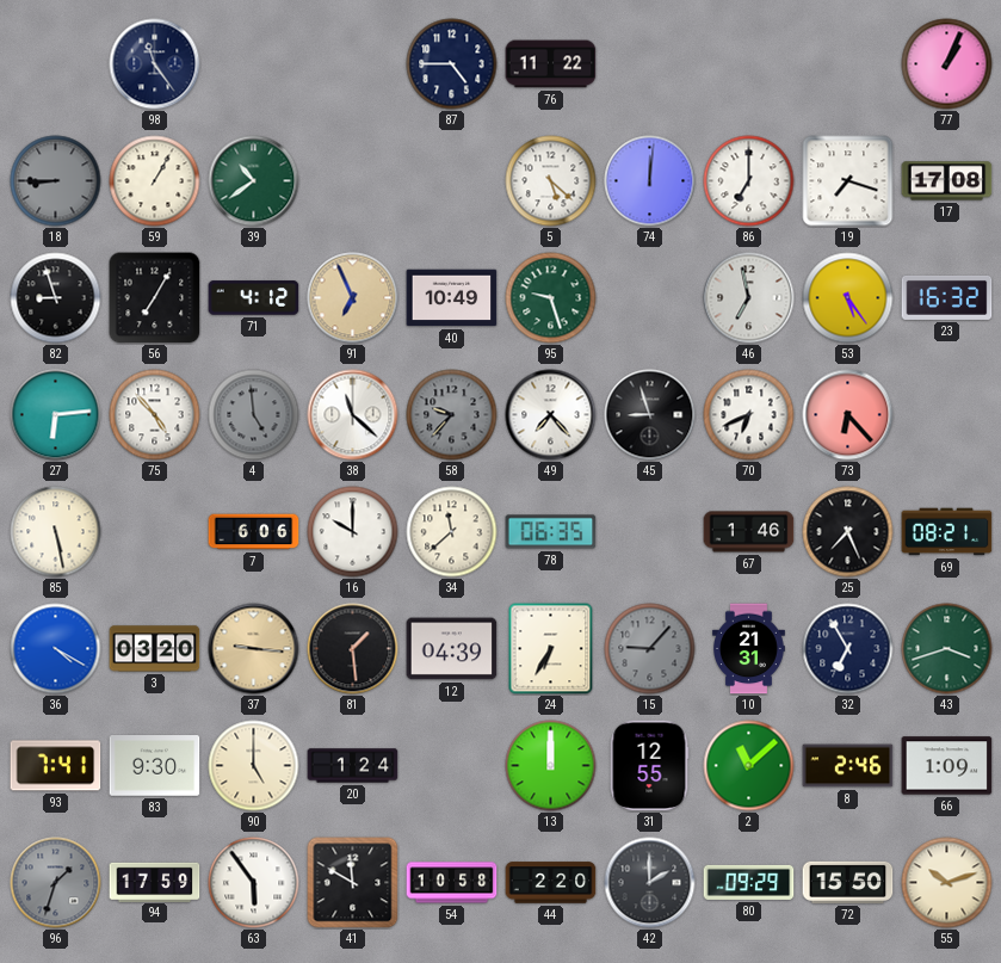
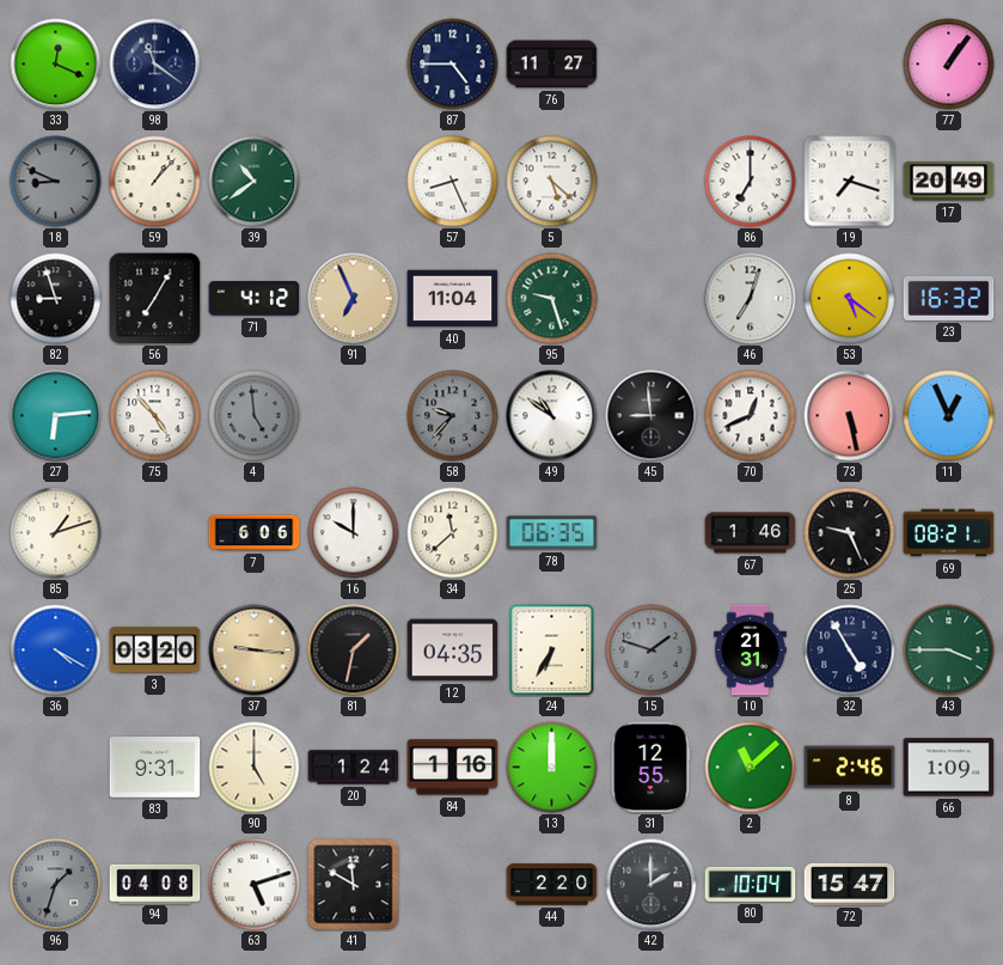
33: none -> 12:19 (56, 65)
98: 11:24 -> 11:21 (155, 65)
76: 11:22 -> 11:27 (552, 65)
77: 1:04 -> 1:06 (949, 65)
18: 8:45 -> 8:49 (56, 182)
59: 1:05 -> 1:07 (155, 182)
57: none -> 8:26 (453, 182)
74: 12:01 -> none (650, 181)
17: 17:08 -> 20:49 (949, 182)
40: 10:49 -> 11:04 (453, 299)
46: 6:58 -> 7:03 (751, 299)
53: 5:24 -> 5:21 (850, 299)
38: 11:22 -> none (353, 415)
49: 7:23 -> 10:51 (552, 416)
45: 8:57 -> 8:59 (652, 416)
70: 6:41 -> 12:41 (751, 416)
73: 6:23 -> 5:28 (850, 416)
11: none -> 12:56 (949, 416)
85: 5:28 -> 1:12 (56, 533)
25: 7:26 -> 9:26 (850, 533)
81: 1:29 -> 1:32 (354, 651)
12: 04:39 -> 04:35 (453, 651)
15: 9:07 -> 1:48 (652, 651)
32: 6:55 -> 4:55 (850, 651)
43: 3:42 -> 3:45 (949, 651)
93: 7:41 -> none (56, 766)
83: 9:30 -> 9:31 (155, 768)
84: none -> 1:16 (453, 768)
94: 17:59 -> 04:08 (155, 884)
63: 5:54 -> 5:12 (255, 885)
54: 10:58 -> none (452, 883)
80: 09:29 -> 10:04 (751, 884)
72: 15:50 -> 15:47 (850, 884)
55: 10:12 -> none (947, 883)
